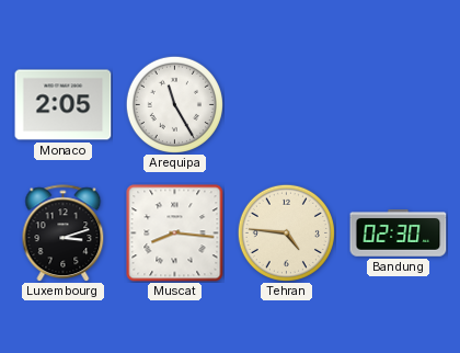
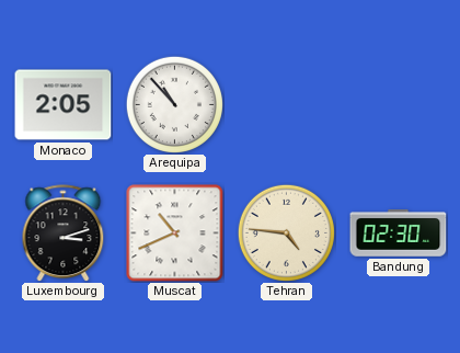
Arequipa: 11:25 -> 10:53 (174, 104)
Muscat: 8:16 -> 10:41 (175, 234)
